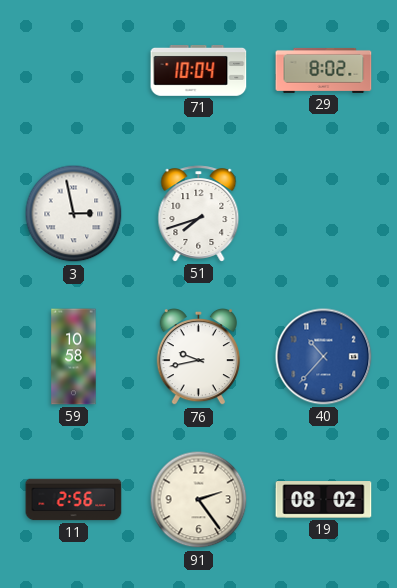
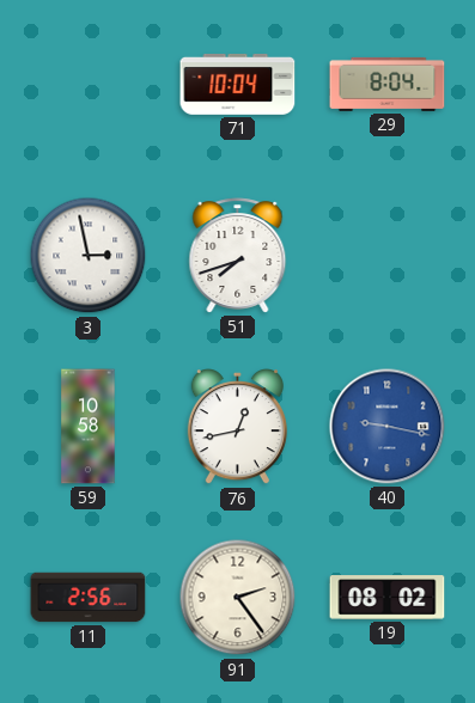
29: 8:02 -> 8:04 (388, 84)
76: 9:43 -> 12:43 (237, 428)
40: 10:37 -> 9:17 (388, 427)
